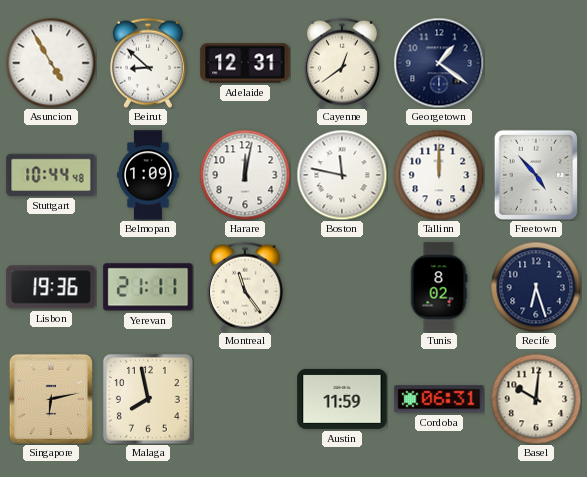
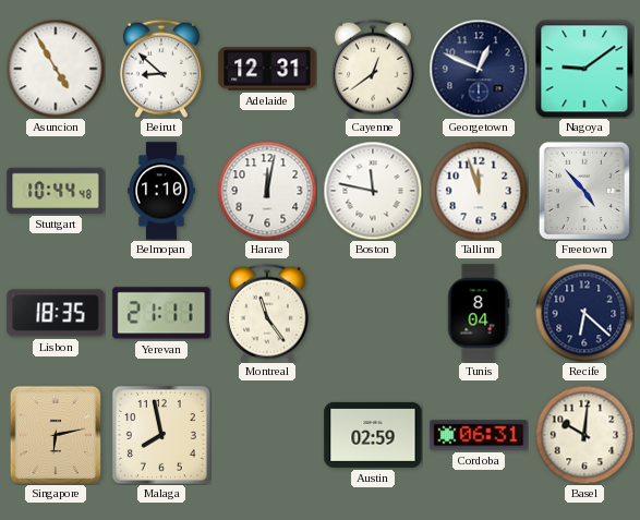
Georgetown: 1:21 -> 12:49 (479, 69)
Nagoya: none -> 9:09 (584, 69)
Belmopan: 1:09 -> 1:10 (161, 191)
Tallinn: 12:00 -> 11:57 (479, 191)
Lisbon: 19:36 -> 18:35 (56, 313)
Tunis: 8:02 -> 8:04 (479, 313)
Recife: 6:27 -> 6:22 (584, 313)
Austin: 11:59 -> 02:59 (373, 435)
